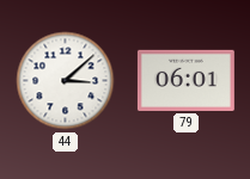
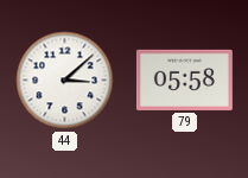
79: 06:01 -> 05:58 (184, 80)
